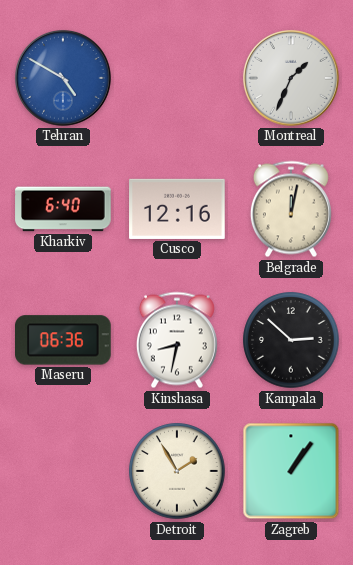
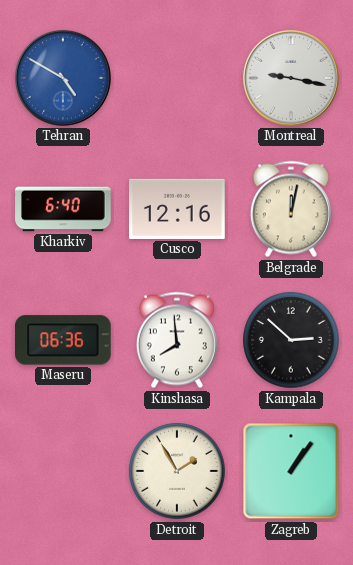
Montreal: 1:34 -> 9:17 (291, 78)
Kinshasa: 8:32 -> 7:59 (177, 340)
